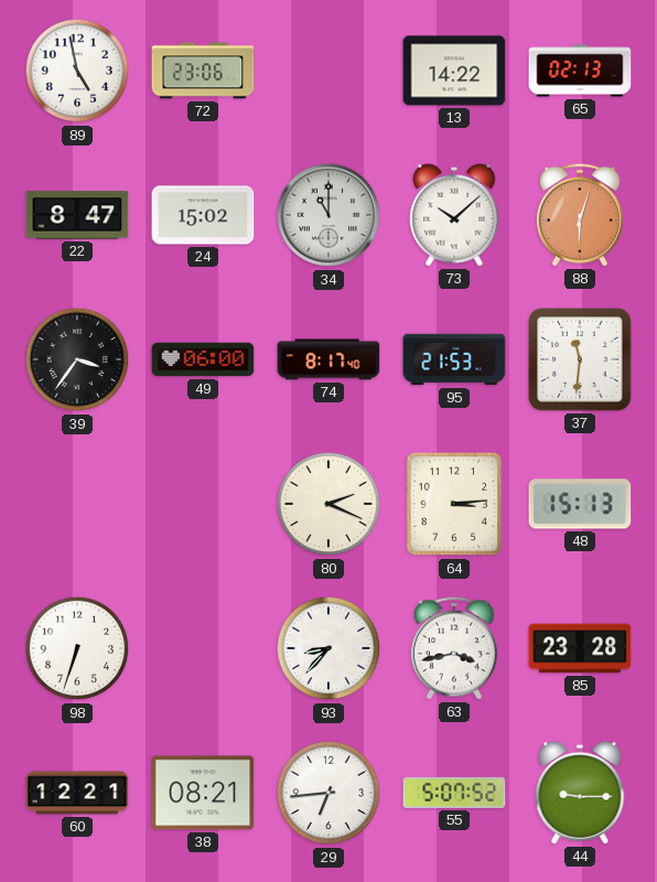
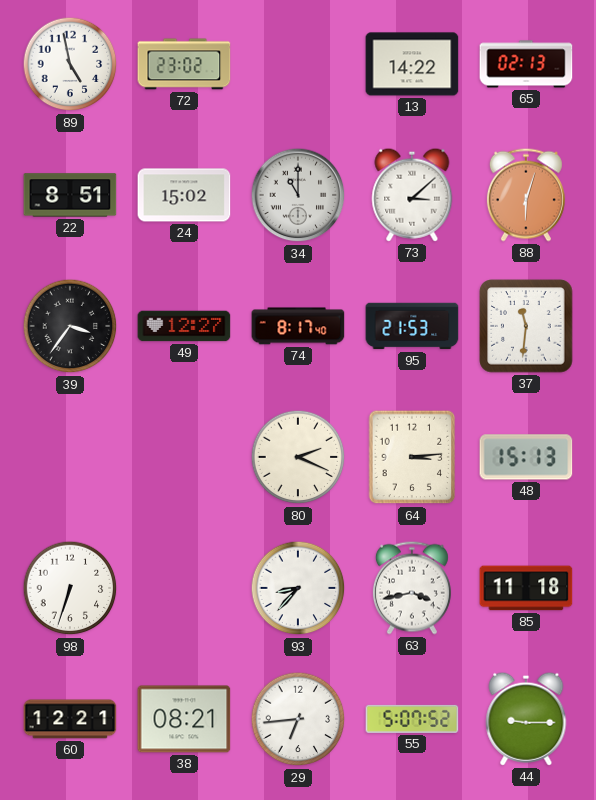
72: 23:06 -> 23:02 (184, 64)
22: 8:47 -> 8:51 (70, 195)
73: 10:08 -> 3:08 (412, 195)
49: 06:00 -> 12:27 (184, 326)
85: 23:28 -> 11:18 (526, 588)
